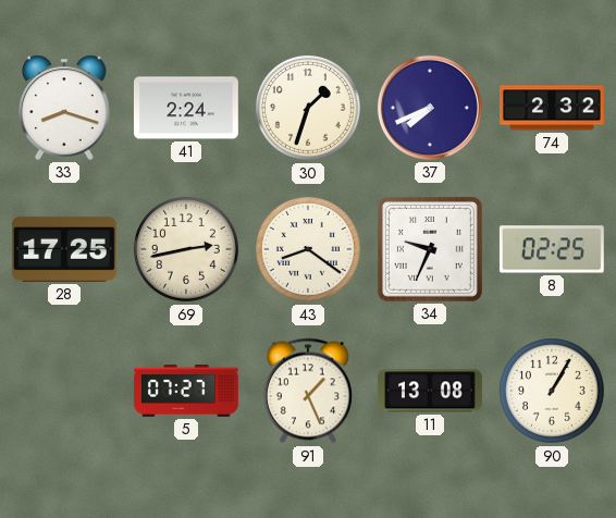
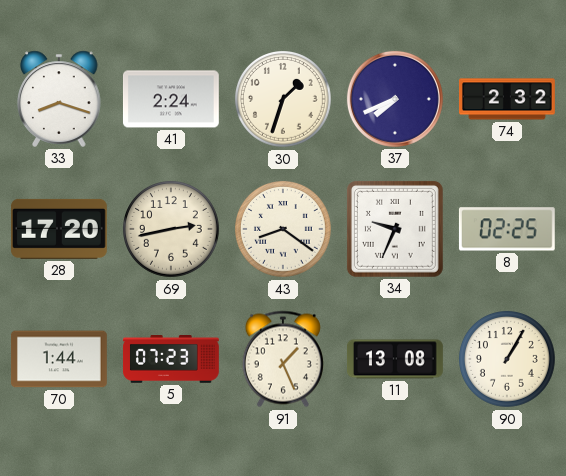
28: 17:25 -> 17:20 (59, 229)
70: none -> 1:44 (59, 359)
5: 07:27 -> 07:23 (171, 360)
